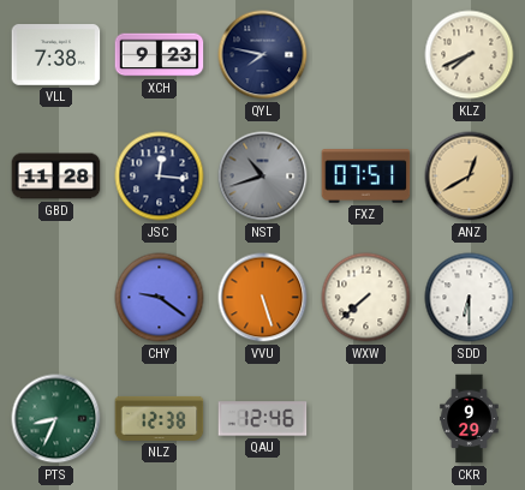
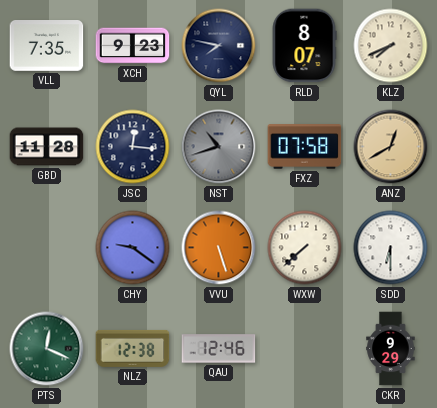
VLL: 7:38 -> 7:35 (47, 46)
RLD: none -> 8:07 (304, 46)
FXZ: 07:51 -> 07:58 (305, 147)
PTS: 8:34 -> 12:19 (47, 349)
